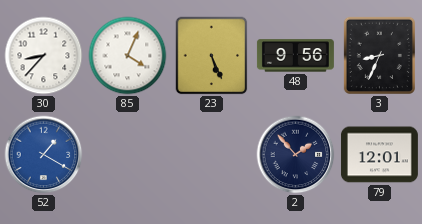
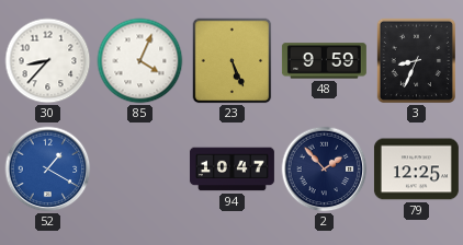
48: 9:56 -> 9:59 (324, 61)
94: none -> 10:47 (231, 170)
79: 12:01 -> 12:25 (416, 170)
